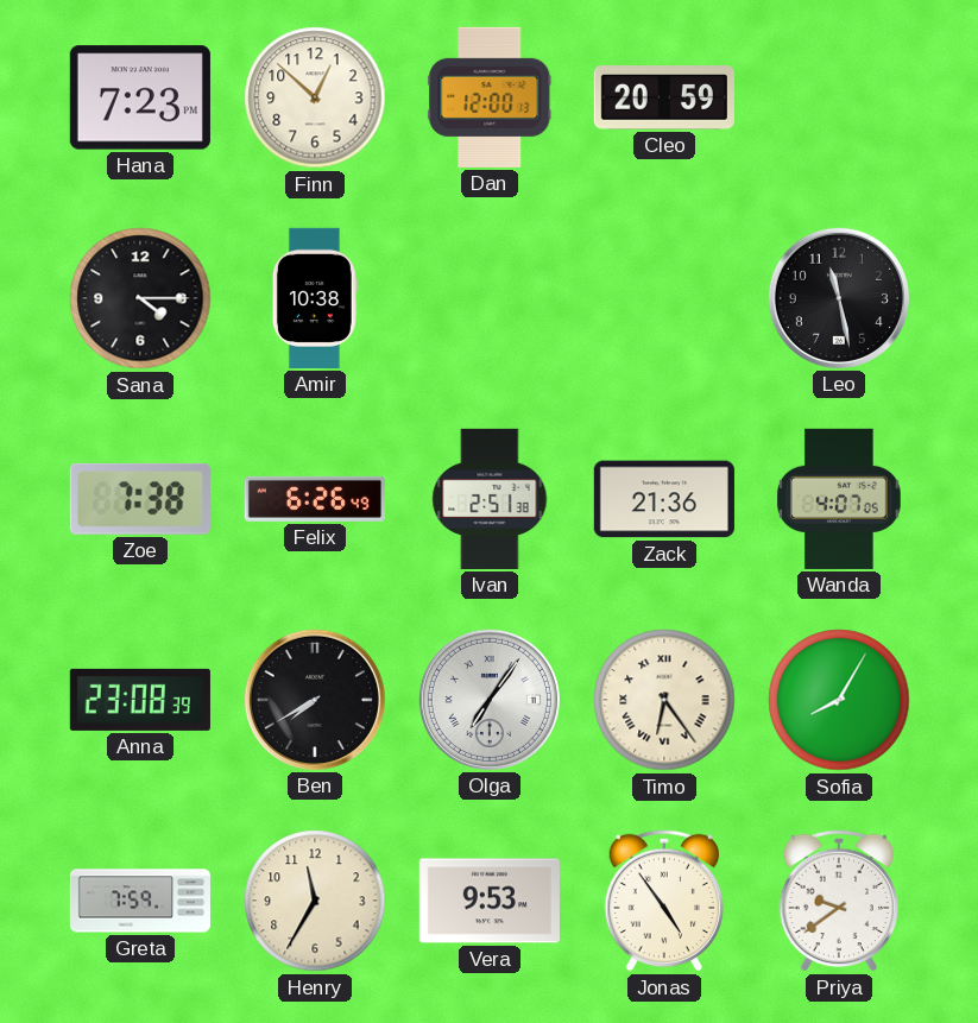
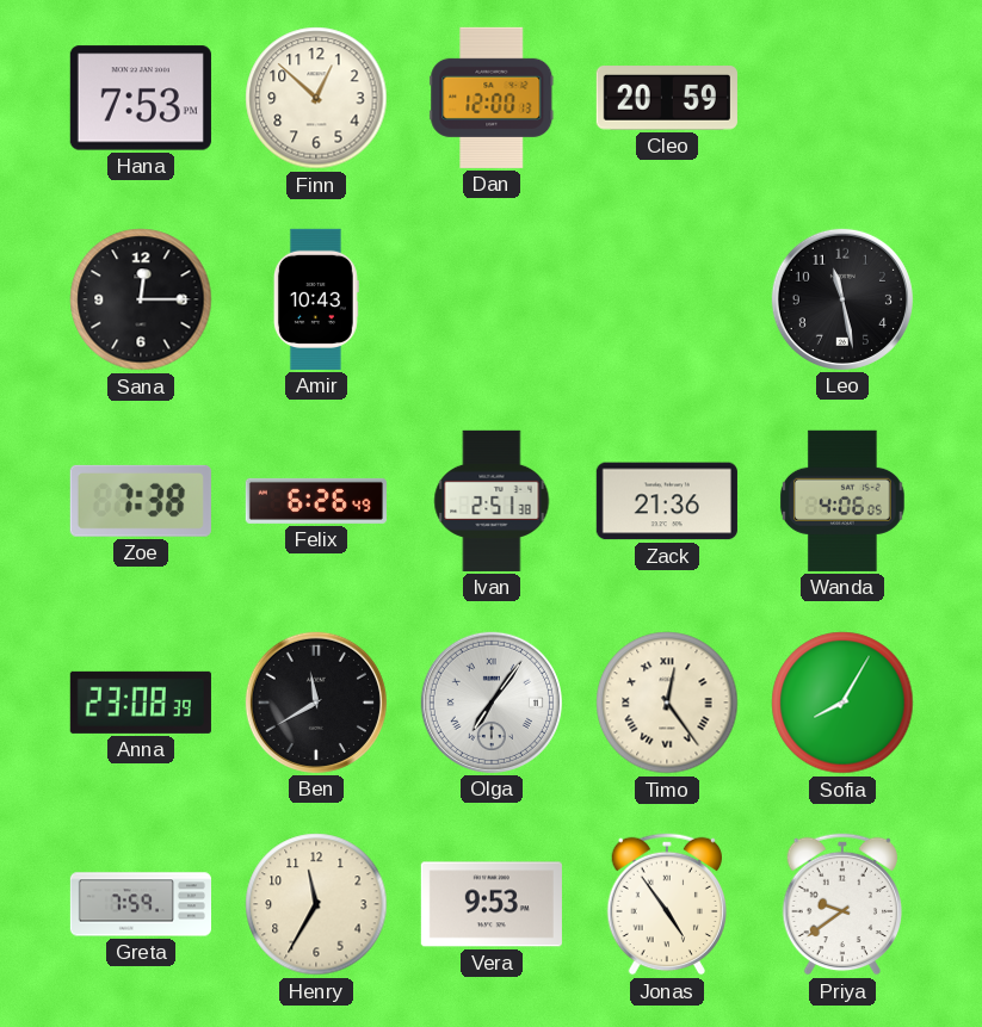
Hana: 7:23 -> 7:53 (141, 98)
Sana: 4:15 -> 12:15 (141, 299)
Amir: 10:38 -> 10:43 (316, 299)
Wanda: 4:07 -> 4:06 (842, 501)
Ben: 7:40 -> 11:40 (316, 703)
Timo: 6:24 -> 12:24 (667, 703)
